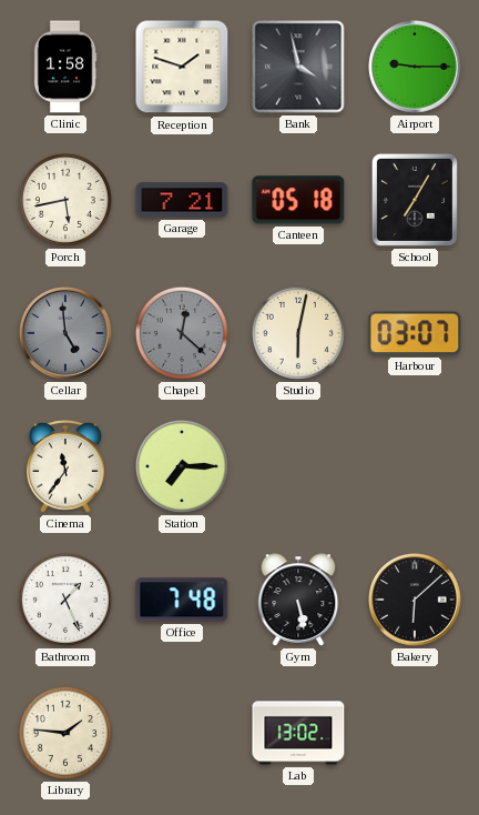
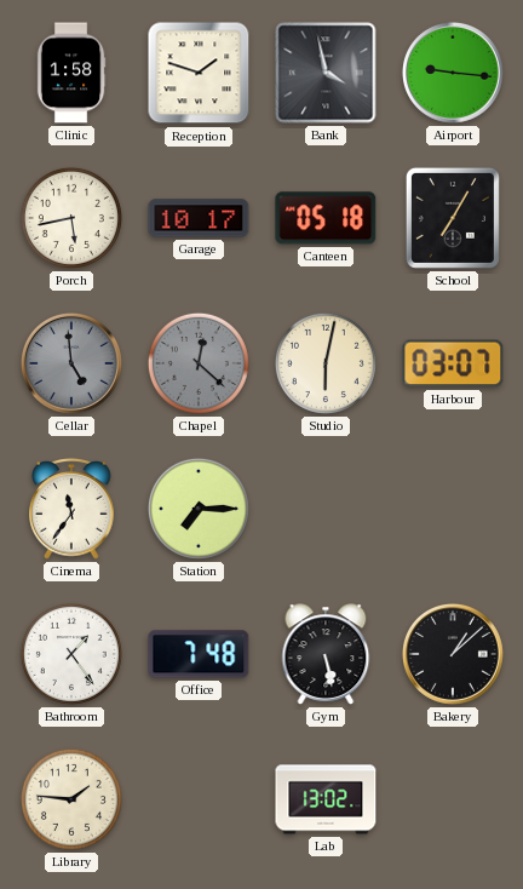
Airport: 9:15 -> 9:16 (453, 73)
Garage: 7:21 -> 10:17 (199, 218)
Bathroom: 1:26 -> 1:24 (71, 654)
Bakery: 6:08 -> 1:08 (453, 654)
